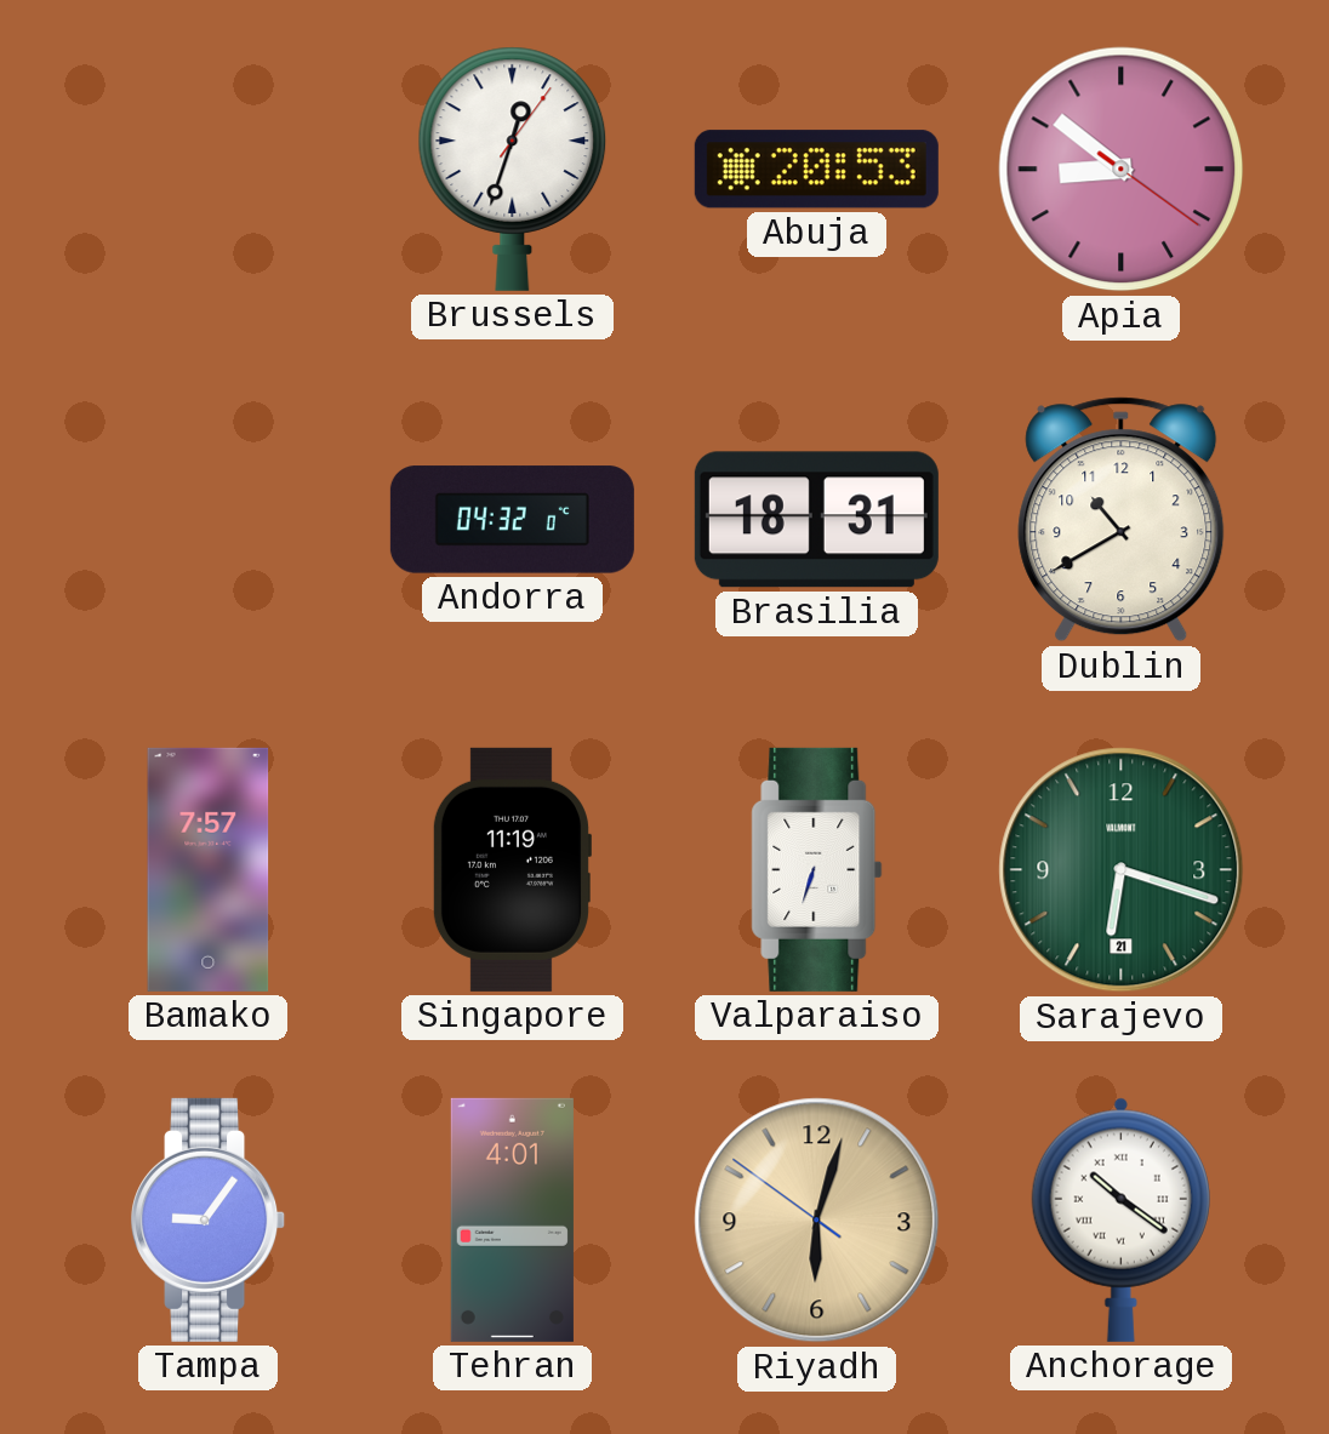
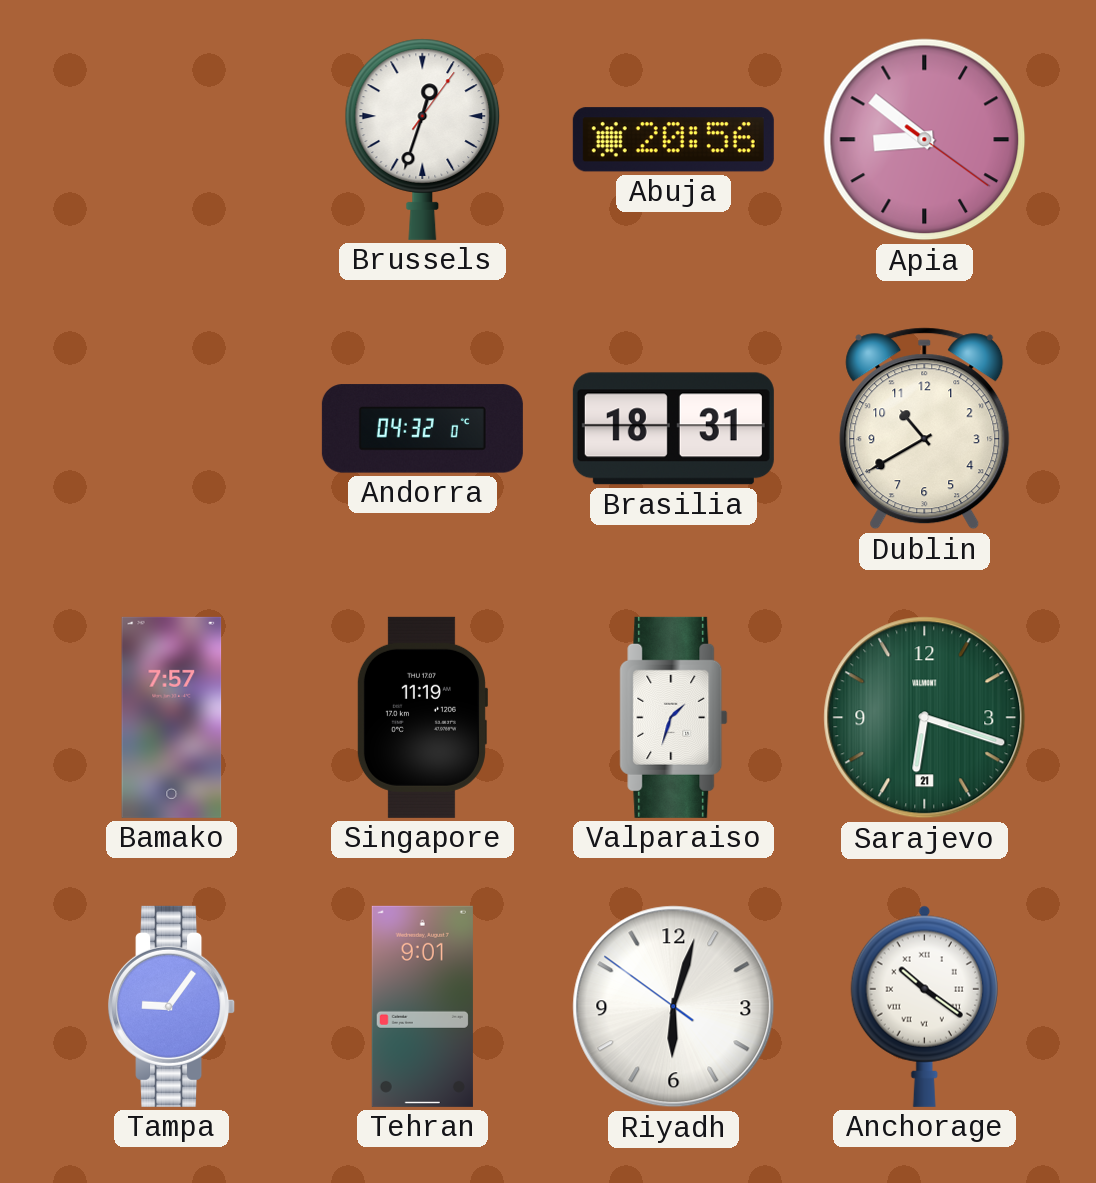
Abuja: 20:53 -> 20:56 (673, 140)
Valparaiso: 6:33 -> 1:33 (674, 717)
Tehran: 4:01 -> 9:01 (422, 1006)
Riyadh dial: champagne -> white (674, 1007)
